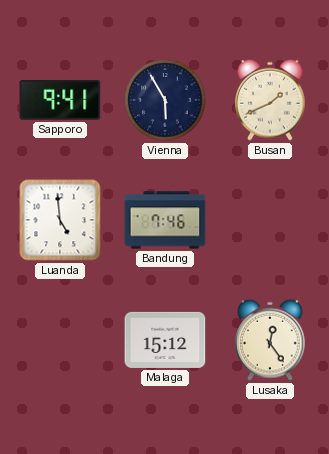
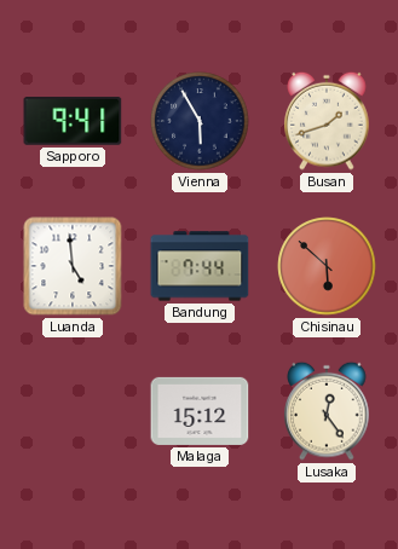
Busan: 1:41 -> 1:42 (327, 121)
Bandung: 7:46 -> 7:44 (200, 266)
Chisinau: none -> 5:52 (327, 266)
